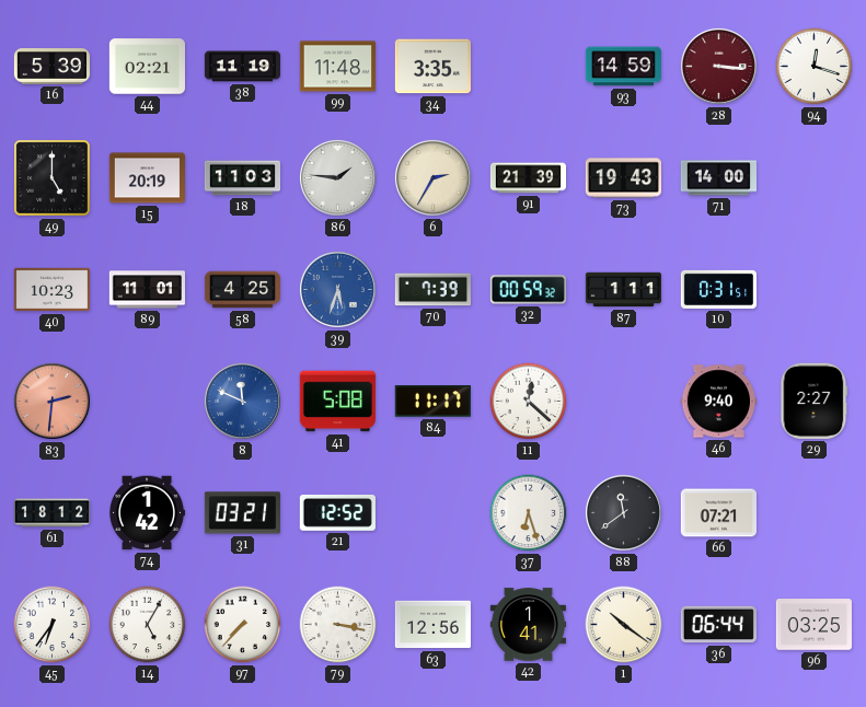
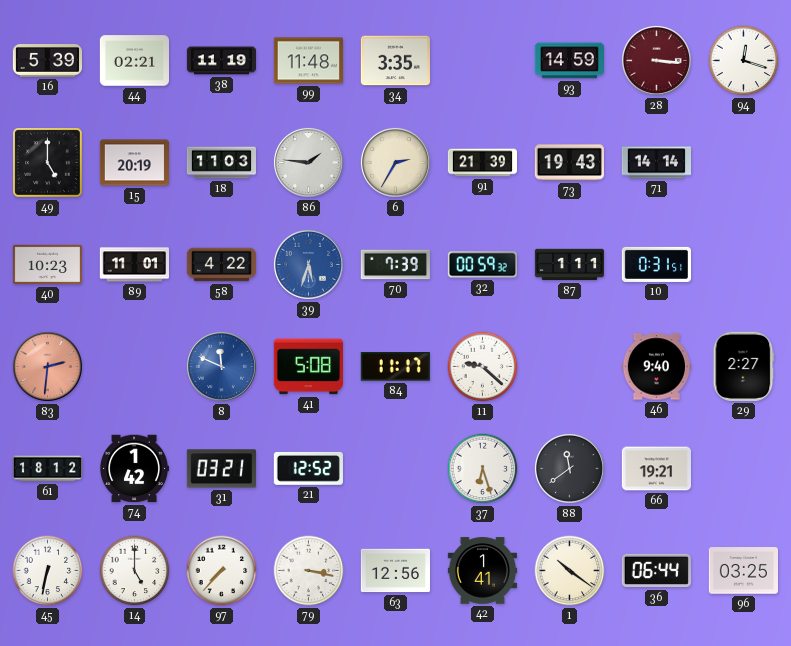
71: 14:00 -> 14:14 (656, 163)
58: 4:25 -> 4:22 (221, 265)
11: 12:22 -> 9:22 (483, 367)
66: 07:21 -> 19:21 (656, 469)
45: 6:36 -> 6:32 (48, 571)
14: 5:05 -> 5:00 (135, 571)
